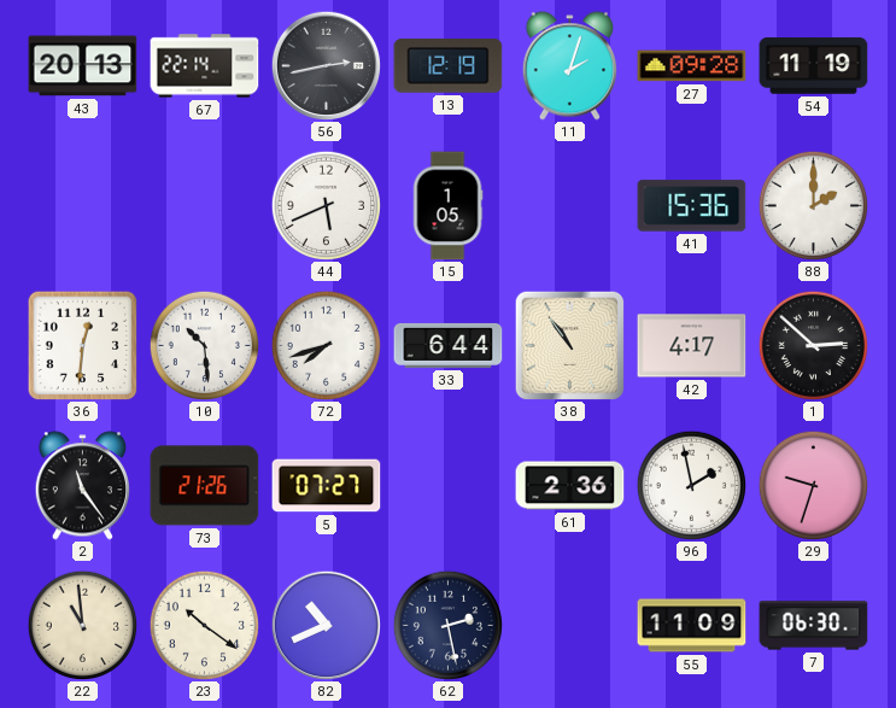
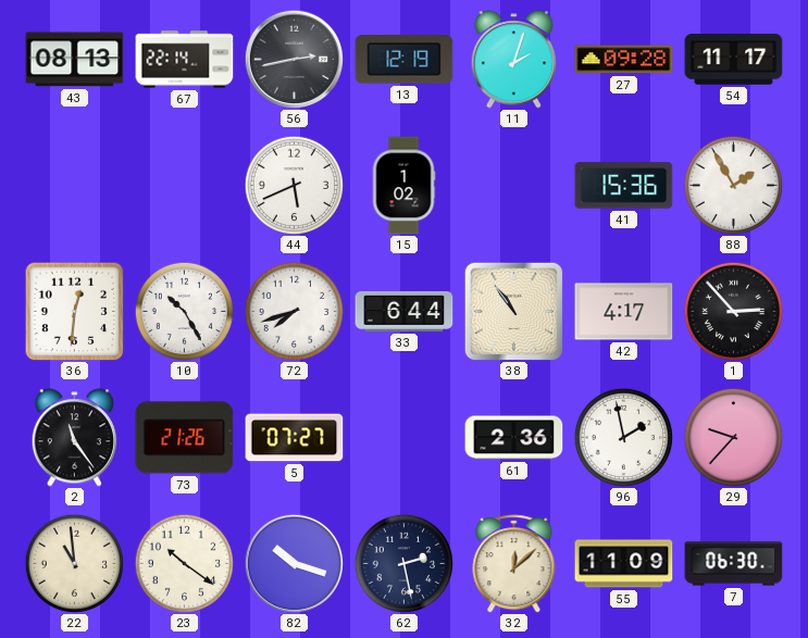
43: 20:13 -> 08:13 (75, 60)
54: 11:19 -> 11:17 (734, 60)
15: 1:05 -> 1:02 (403, 186)
88: 2:00 -> 1:55 (733, 185)
10: 10:29 -> 10:25 (184, 311)
1: 2:52 -> 2:53 (733, 311)
29: 9:33 -> 9:37 (733, 437)
82: 10:41 -> 10:18 (294, 563)
32: none -> 12:08 (514, 564)
